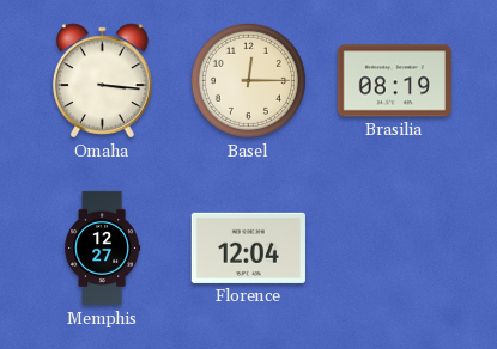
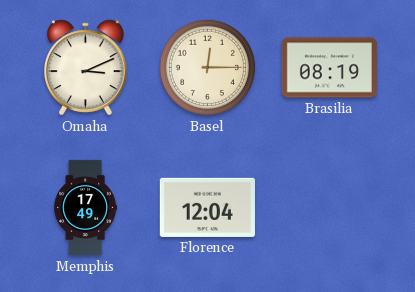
Omaha: 3:16 -> 3:11 (86, 68)
Memphis: 12:27 -> 17:49 (86, 208)
